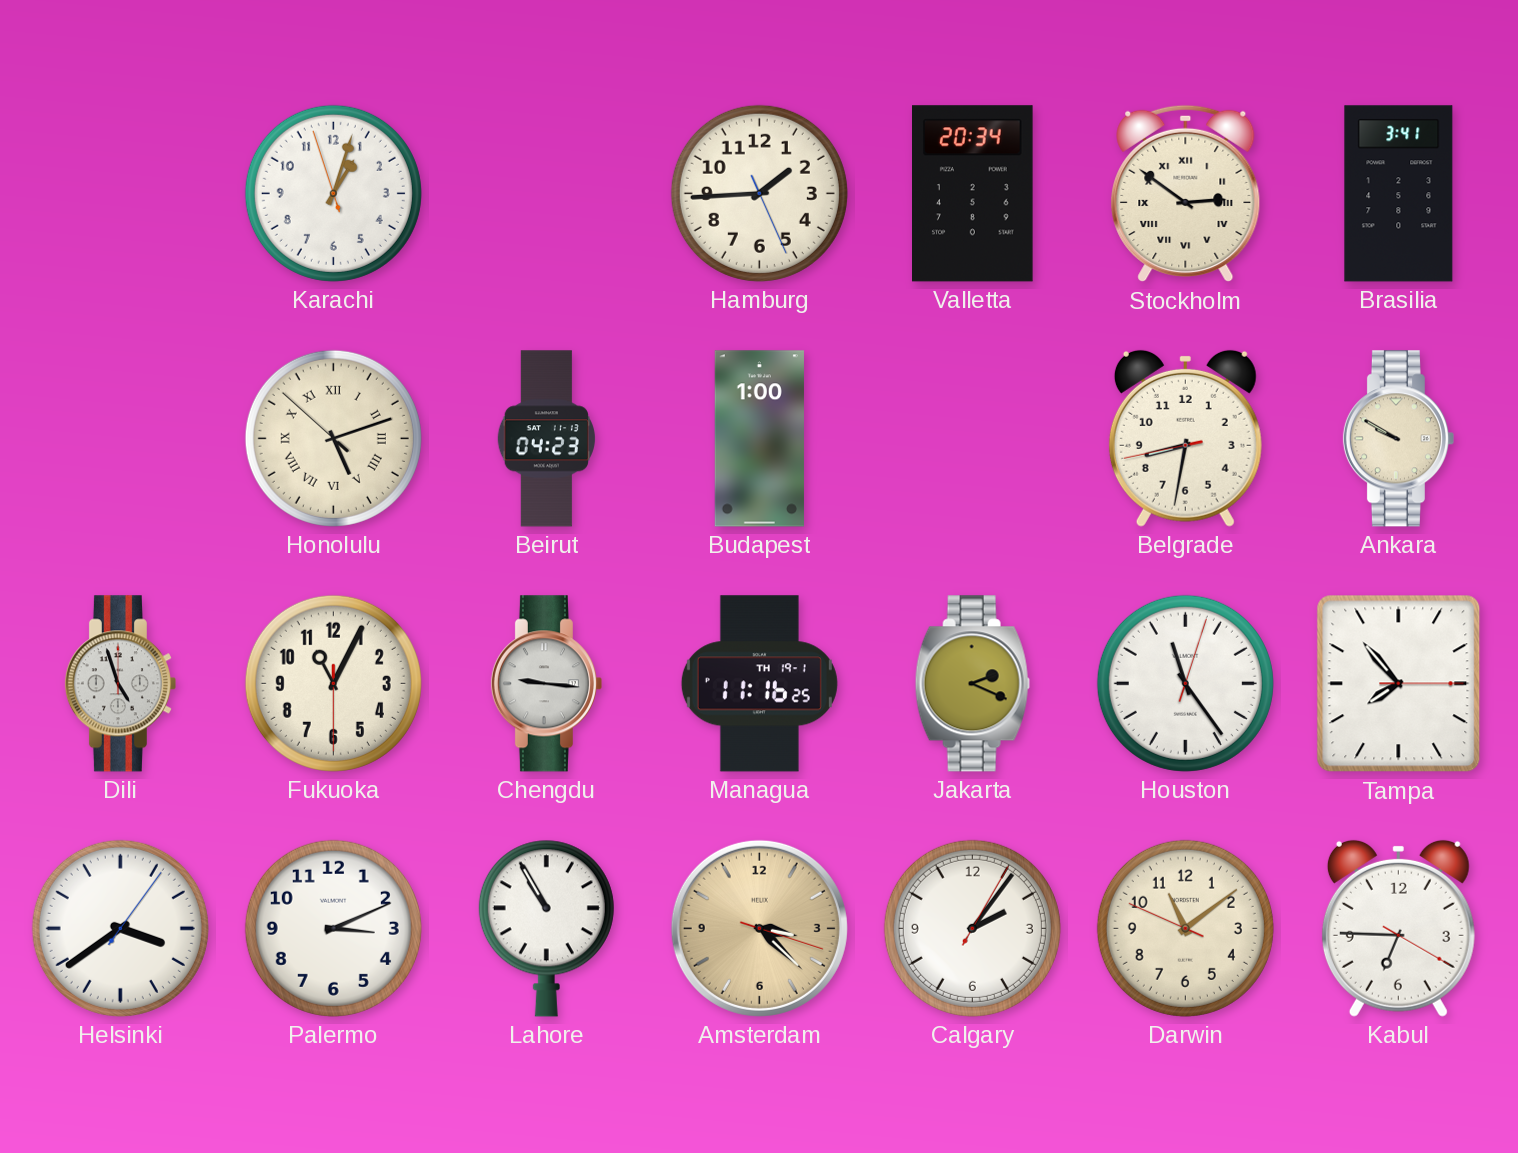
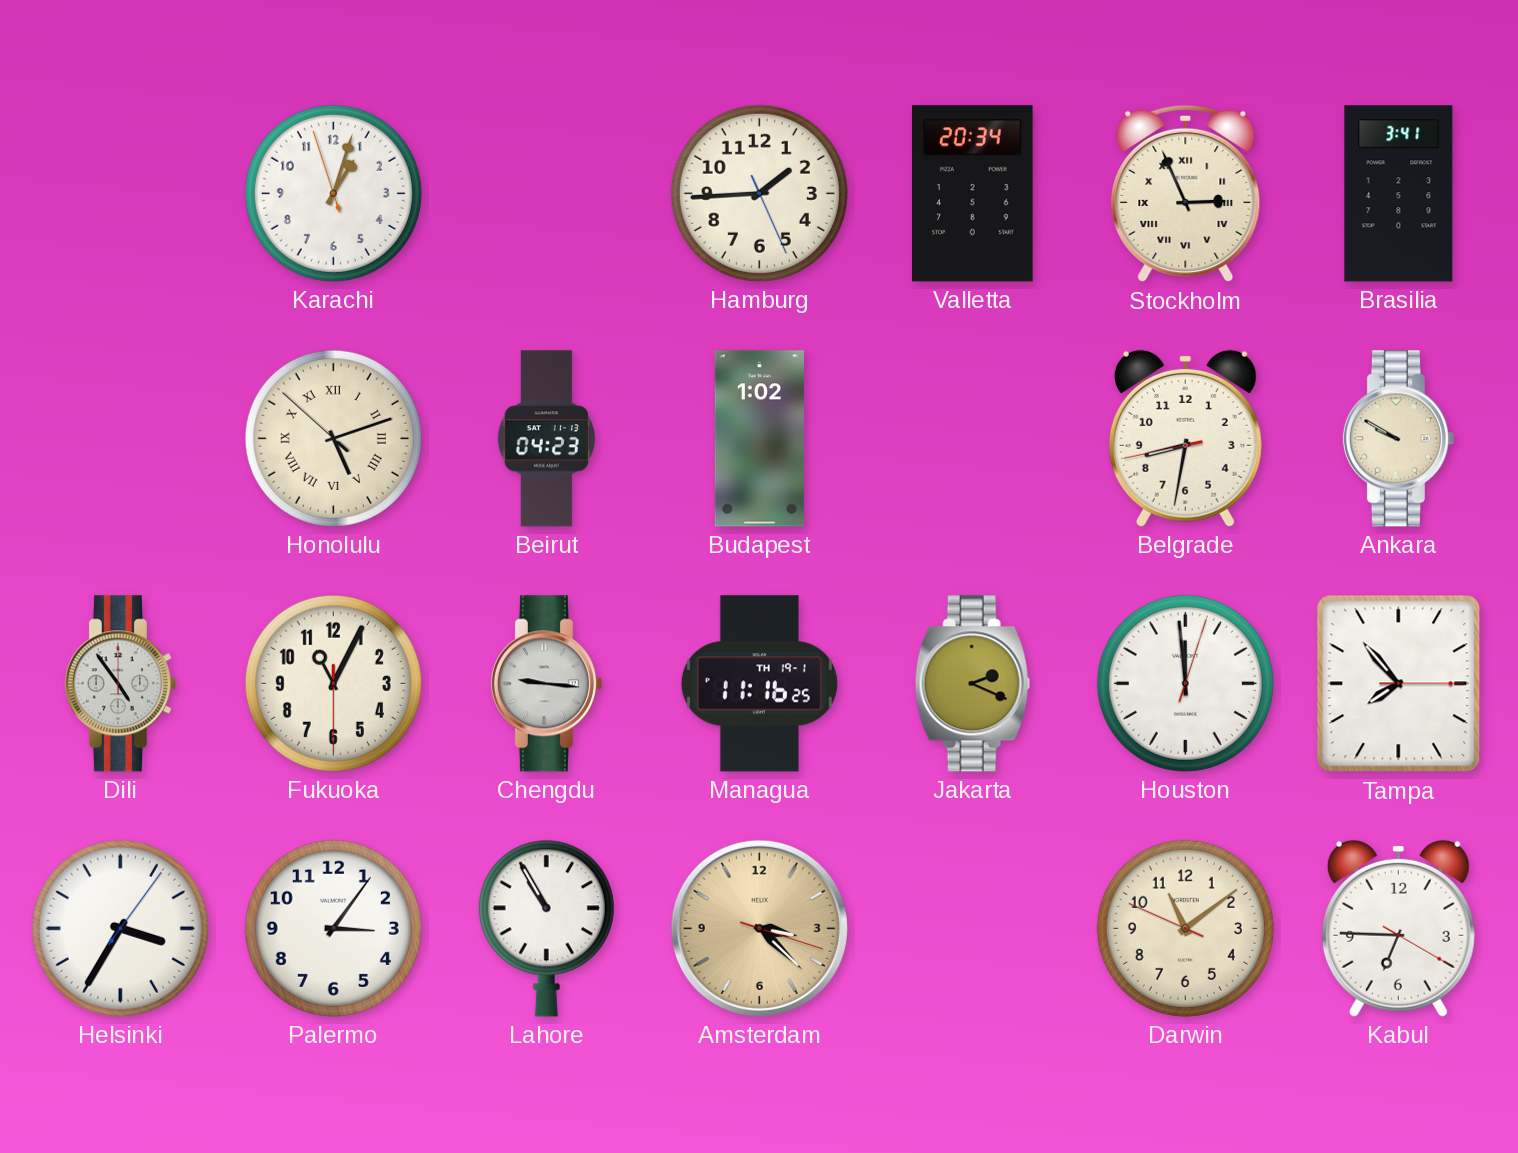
Stockholm: 2:51 -> 2:56 (1186, 194)
Budapest: 1:00 -> 1:02 (759, 439)
Dili: 4:57 -> 4:54 (120, 684)
Houston: 11:24 -> 11:59 (1185, 683)
Helsinki: 3:39 -> 3:35 (120, 928)
Palermo: 3:11 -> 3:06 (333, 928)
Calgary: 2:06 -> none (972, 928)
